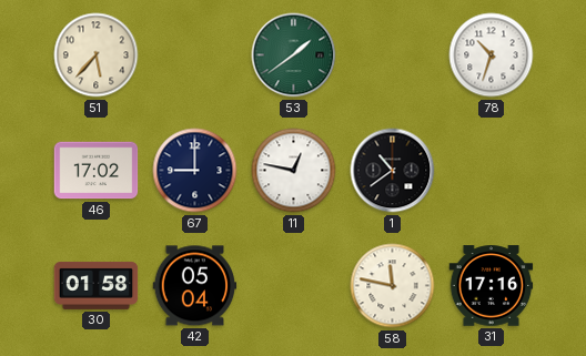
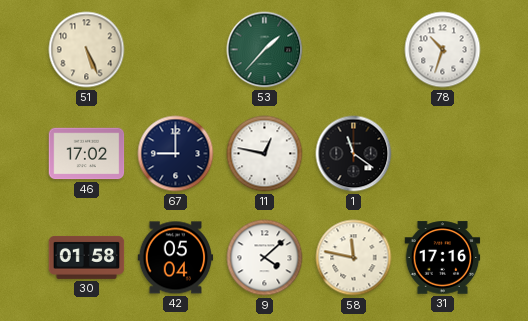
51: 5:37 -> 5:26 (87, 50)
53: 1:39 -> 1:37 (265, 50)
1: 10:39 -> 11:21 (354, 154)
9: none -> 4:08 (265, 258)
